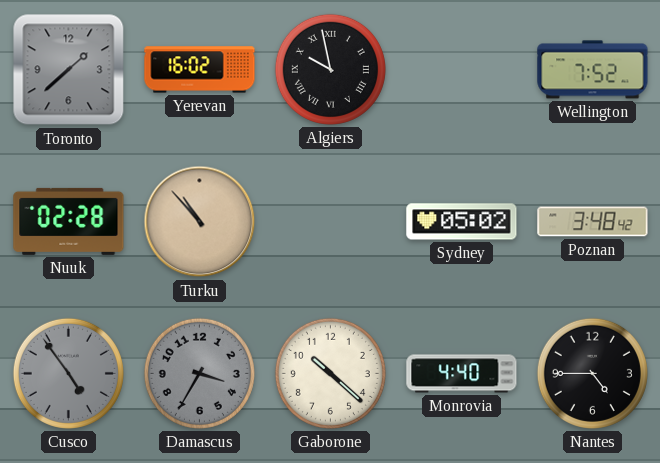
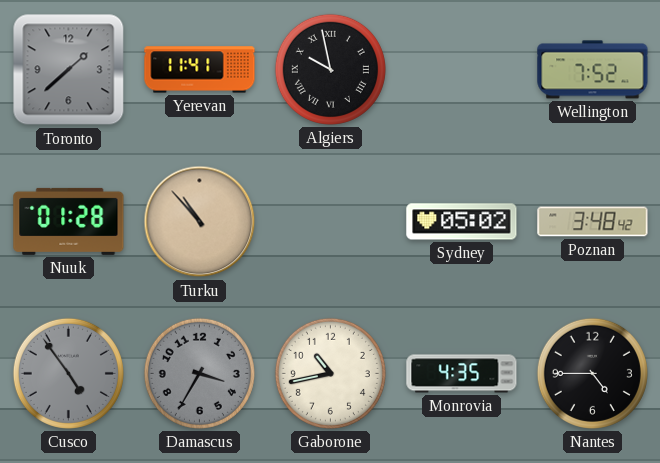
Yerevan: 16:02 -> 11:41 (200, 70)
Nuuk: 02:28 -> 01:28 (69, 221)
Gaborone: 10:22 -> 10:43 (330, 373)
Monrovia: 4:40 -> 4:35 (462, 374)
